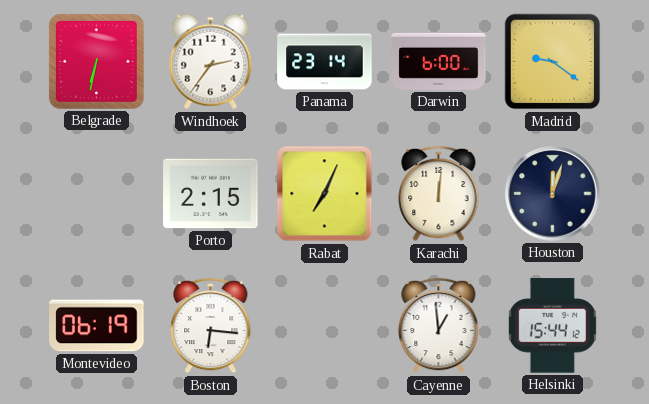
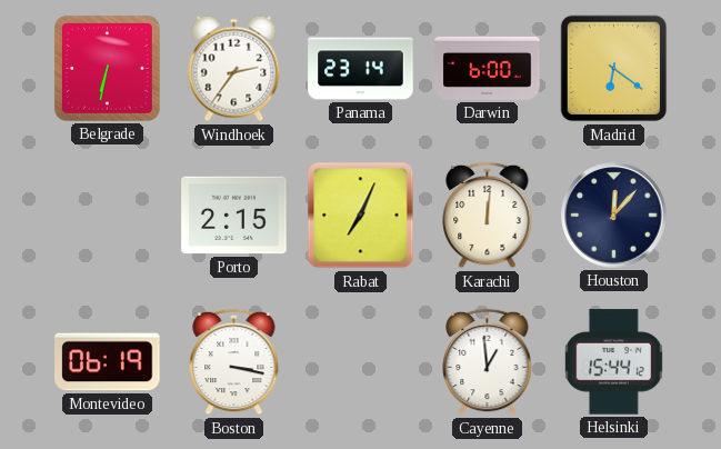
Madrid: 9:21 -> 6:21 (614, 69)
Houston: 12:03 -> 12:07 (614, 216)
Boston: 6:16 -> 3:17 (234, 362)
